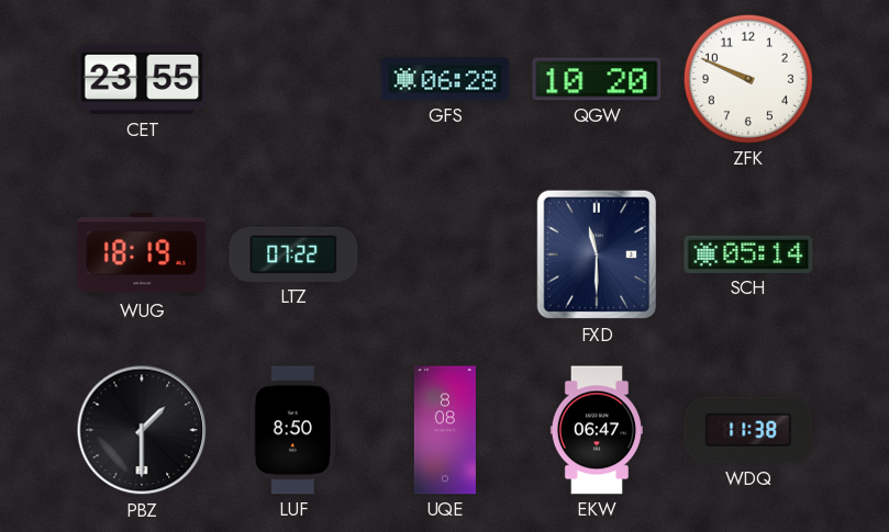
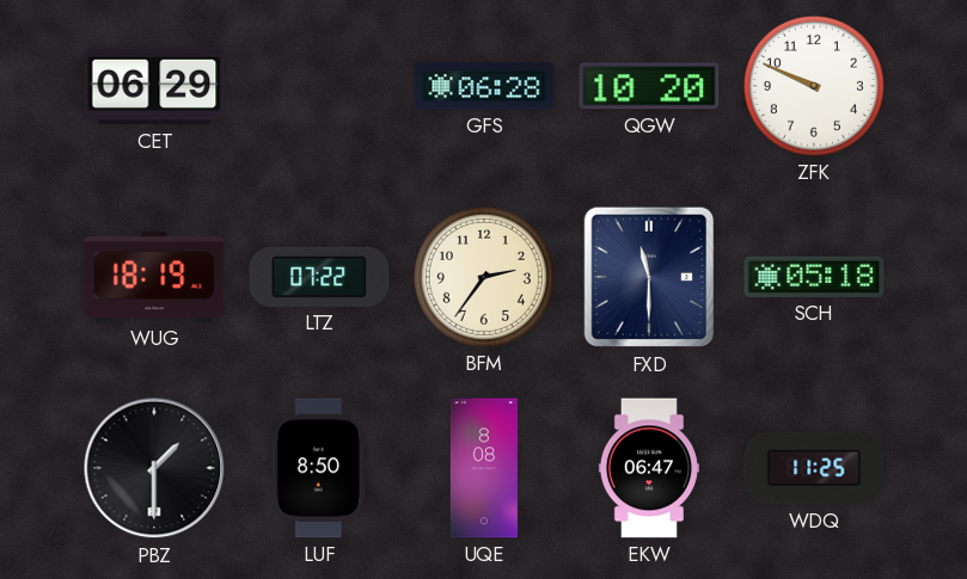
CET: 23:55 -> 06:29 (154, 86)
BFM: none -> 2:36 (484, 277)
SCH: 05:14 -> 05:18 (814, 277)
WDQ: 11:38 -> 11:25 (814, 468)
